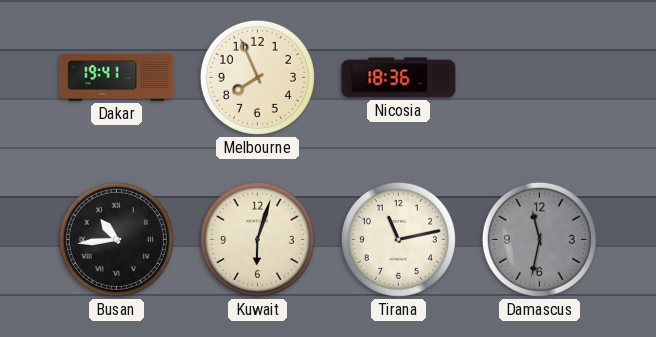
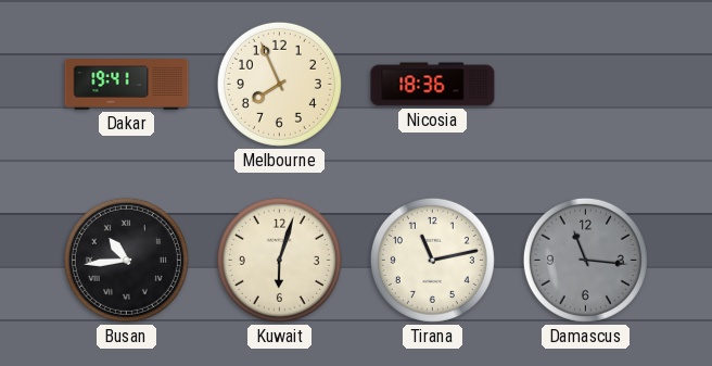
Damascus: 11:32 -> 11:16 (585, 260)
